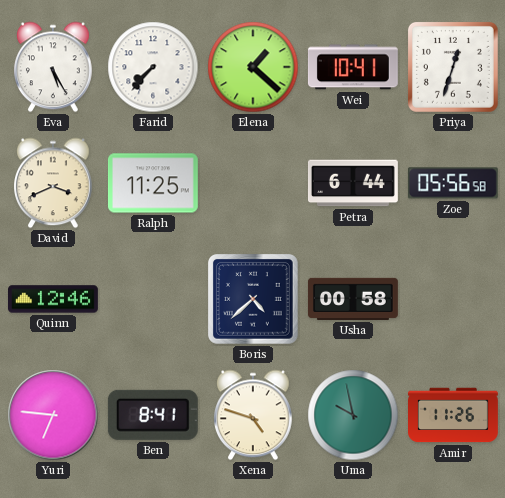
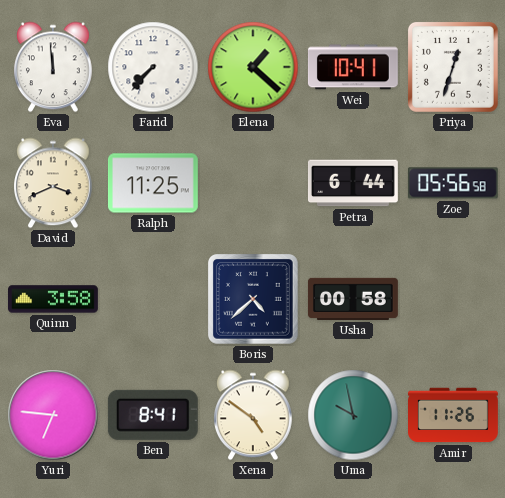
Eva: 5:25 -> 11:59 (54, 67)
Quinn: 12:46 -> 3:58 (54, 299)
Xena: 4:48 -> 4:51 (254, 415)
